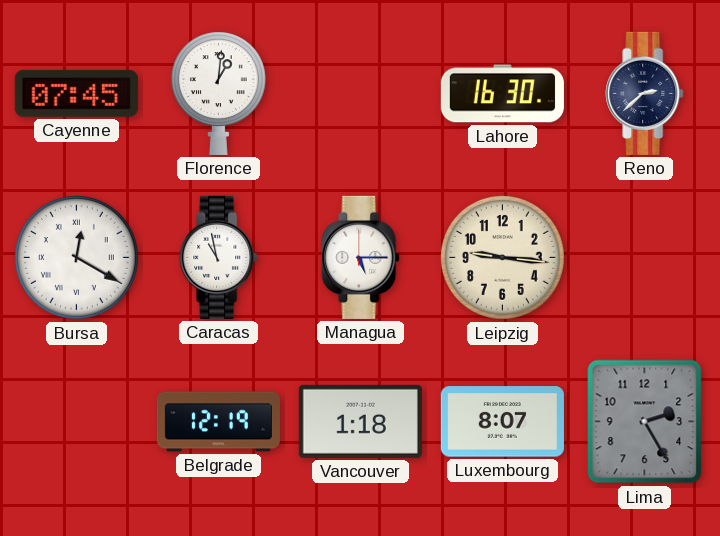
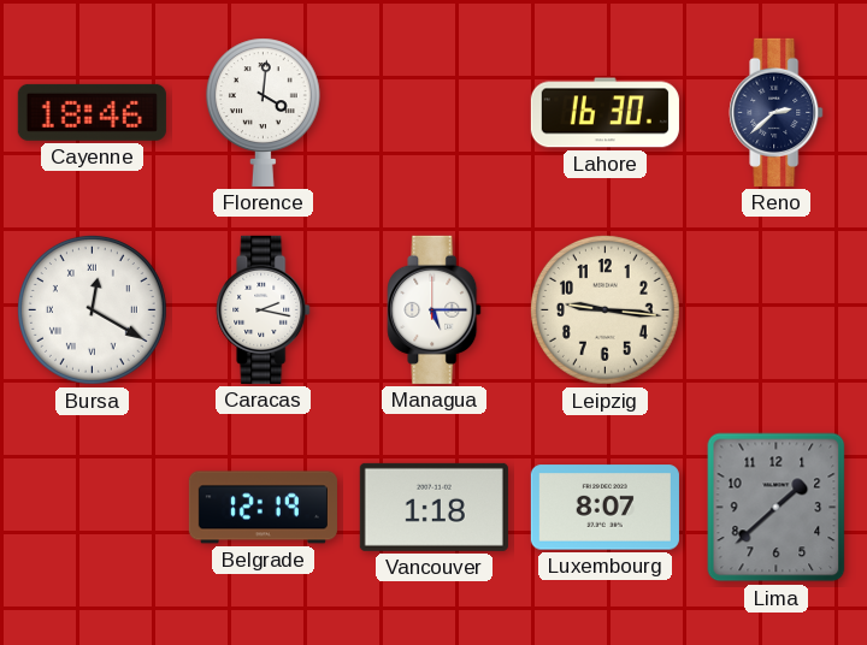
Cayenne: 07:45 -> 18:46 (92, 112)
Florence: 1:01 -> 4:01 (263, 112)
Caracas: 10:58 -> 2:17 (264, 309)
Lima: 2:25 -> 1:38 (777, 508)
